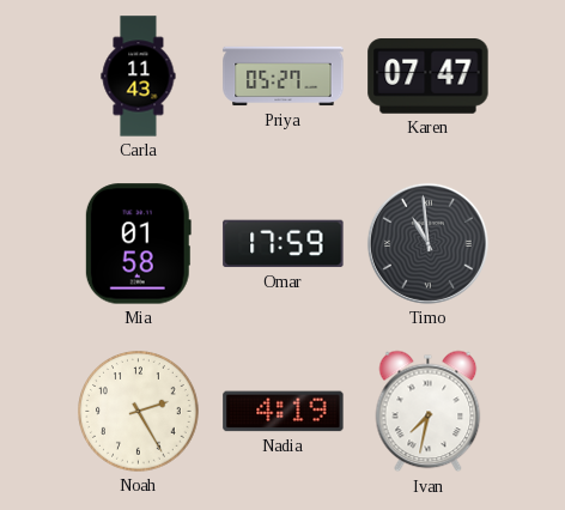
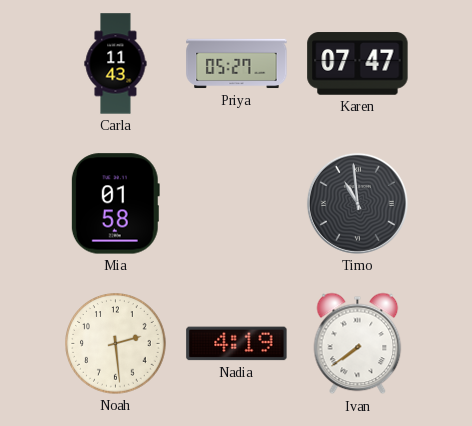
Omar: 17:59 -> none (284, 244)
Noah: 2:25 -> 2:29 (116, 344)
Ivan: 7:32 -> 7:39 (358, 344)
